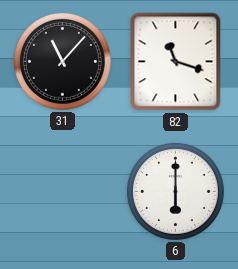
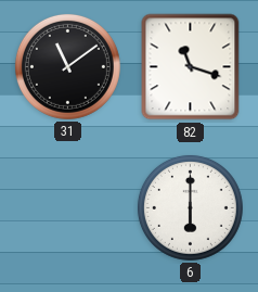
31: 11:07 -> 11:09 (67, 66)
